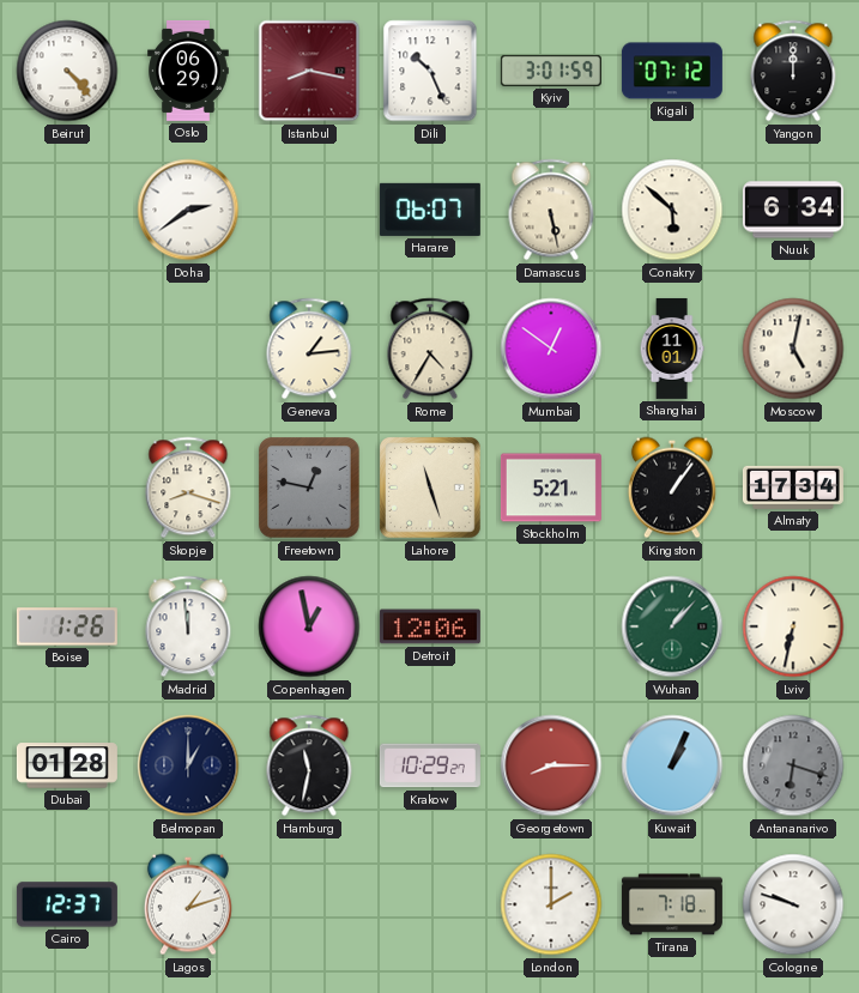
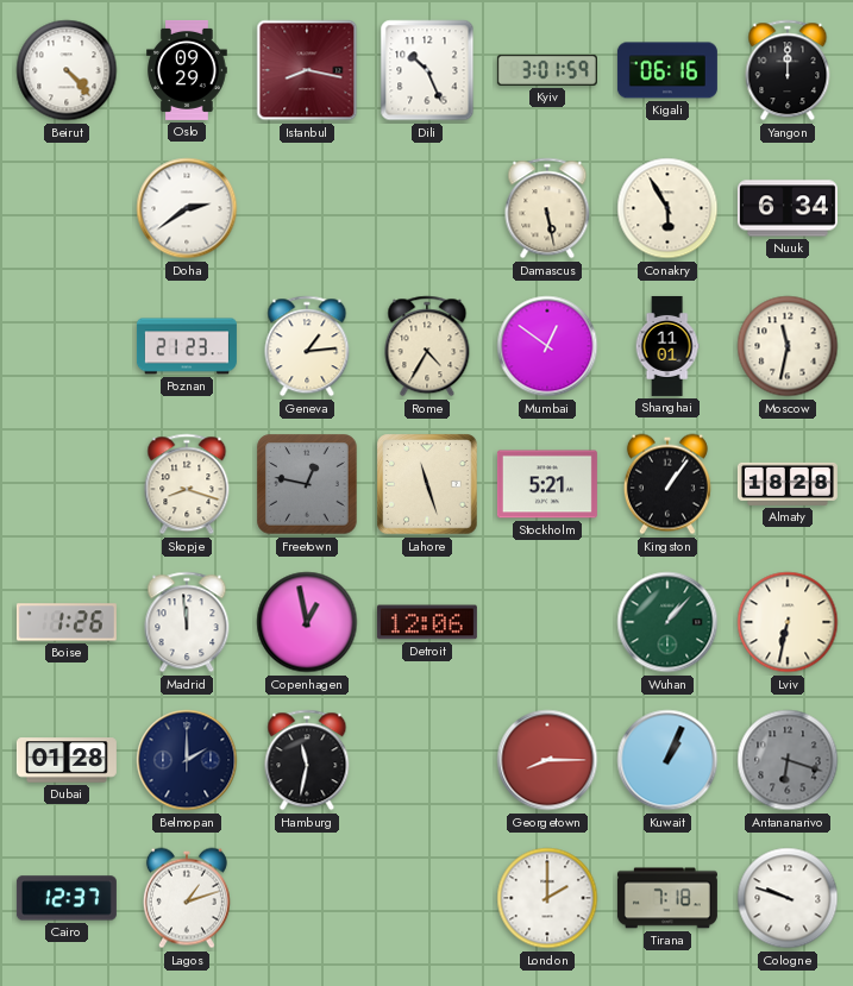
Oslo: 06:29 -> 09:29 (187, 70)
Kigali: 07:12 -> 06:16 (667, 70)
Harare: 06:07 -> none (430, 210)
Conakry: 5:52 -> 5:55 (667, 208)
Poznan: none -> 21:23 (187, 346)
Moscow: 5:02 -> 11:32 (788, 346)
Almaty: 17:34 -> 18:28 (788, 484)
Belmopan: 1:00 -> 2:00 (187, 760)
Krakow: 10:29 -> none (430, 765)
